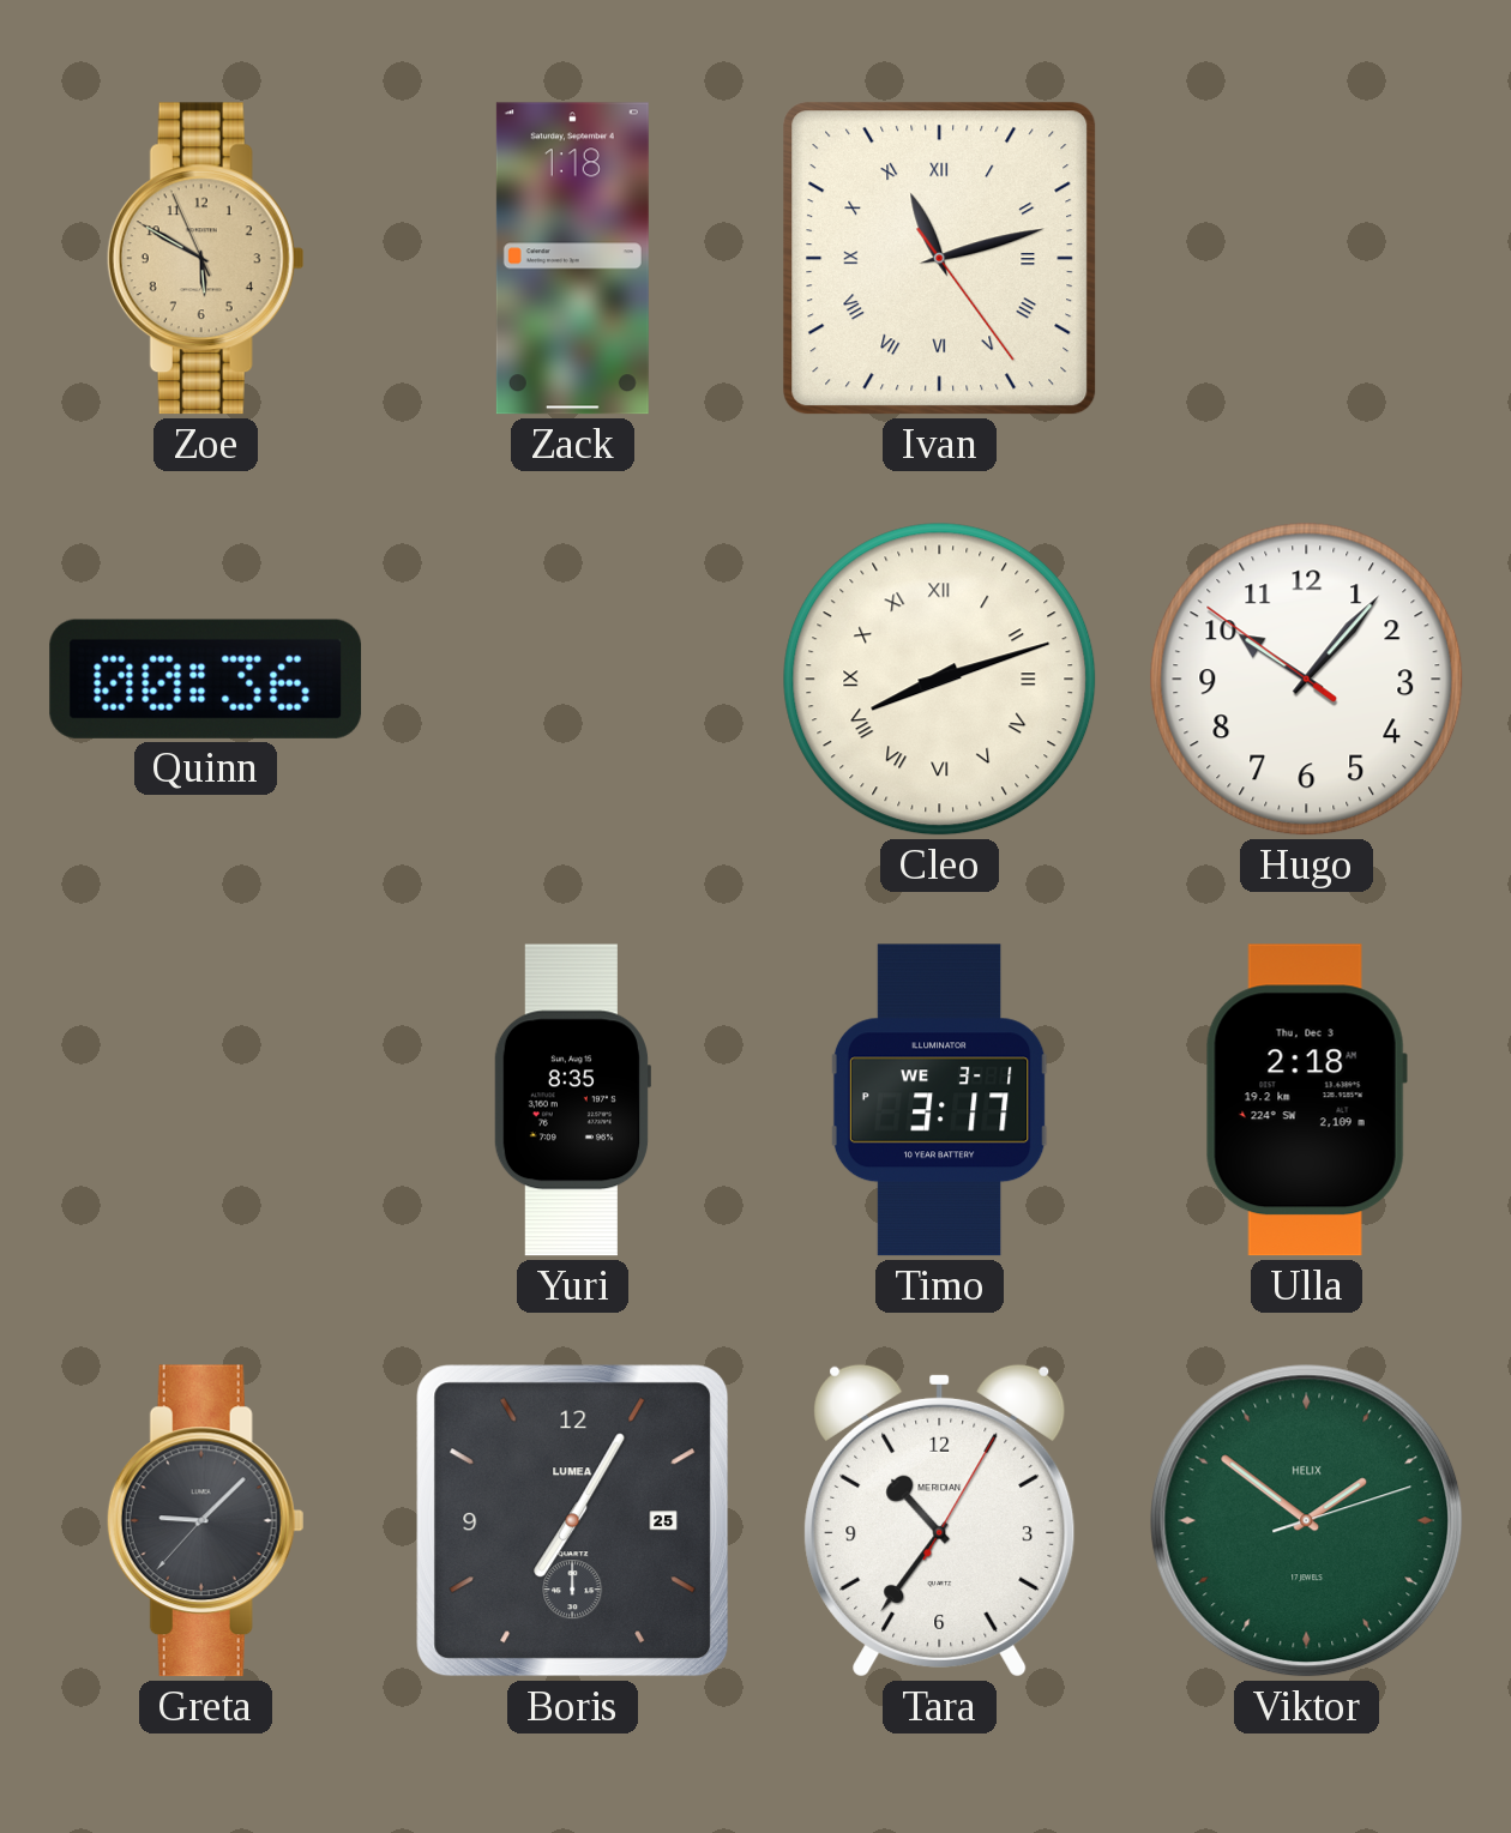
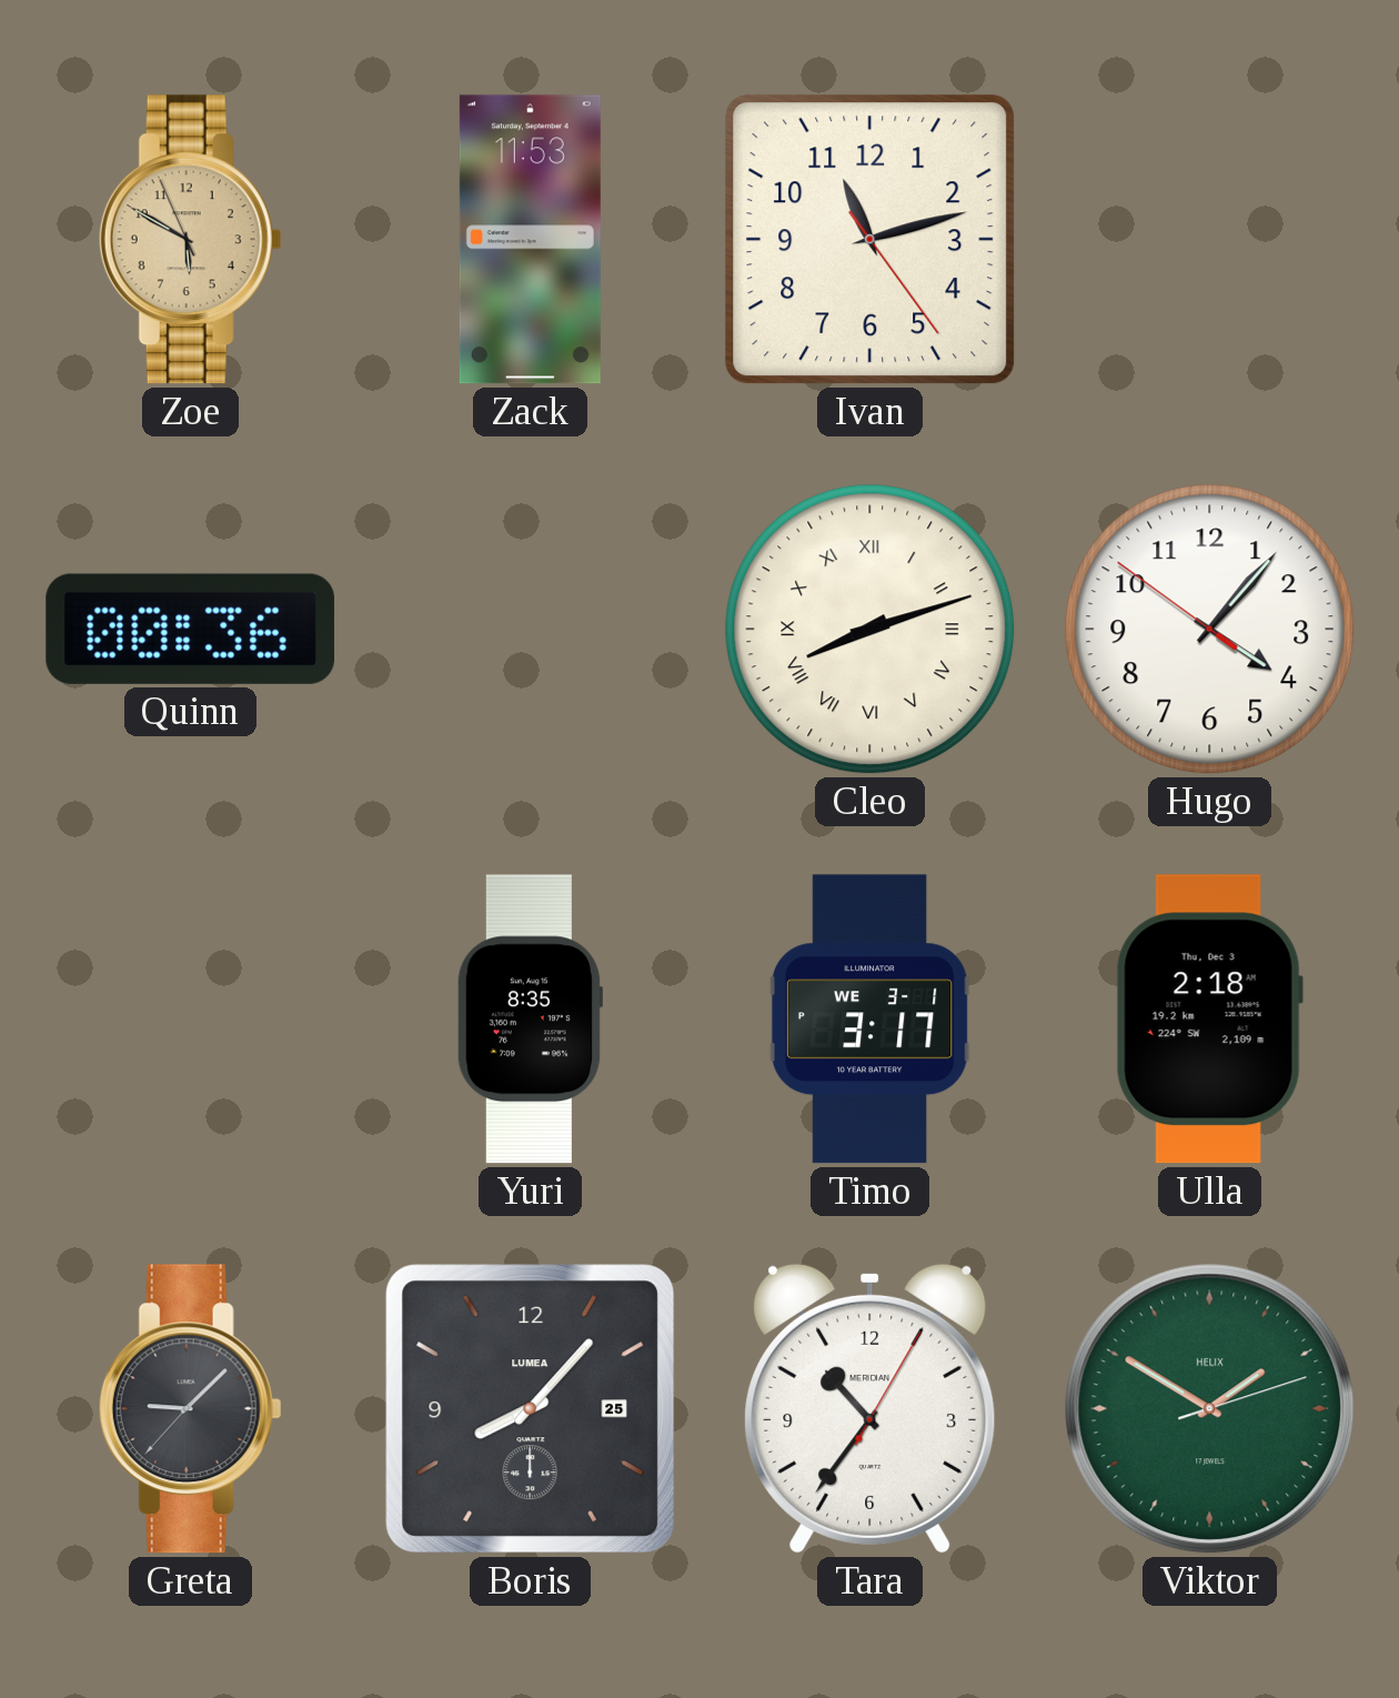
Zack: 1:18 -> 11:53 (530, 240)
Ivan numerals: Roman -> Arabic (870, 240)
Hugo: 10:06 -> 4:06 (1210, 630)
Boris: 7:05 -> 8:07 (531, 1409)
Viktor: 1:51 -> 1:50 (1210, 1409)
